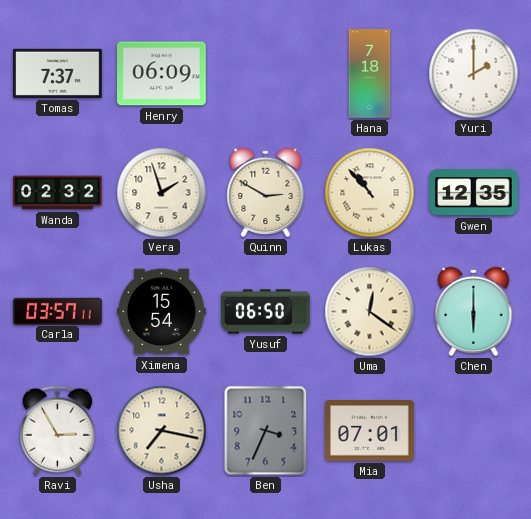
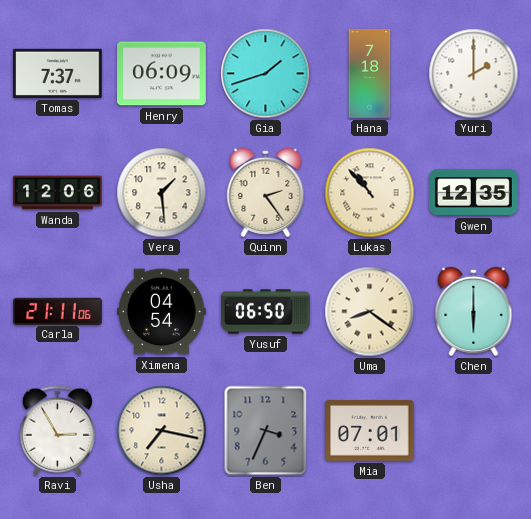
Gia: none -> 1:42 (266, 74)
Wanda: 02:32 -> 12:06 (58, 193)
Vera: 1:57 -> 1:29 (162, 193)
Quinn: 2:50 -> 2:24 (266, 192)
Carla: 03:57 -> 21:11 (58, 311)
Ximena: 15:54 -> 04:54 (162, 312)
Uma: 12:21 -> 8:21 (370, 312)
